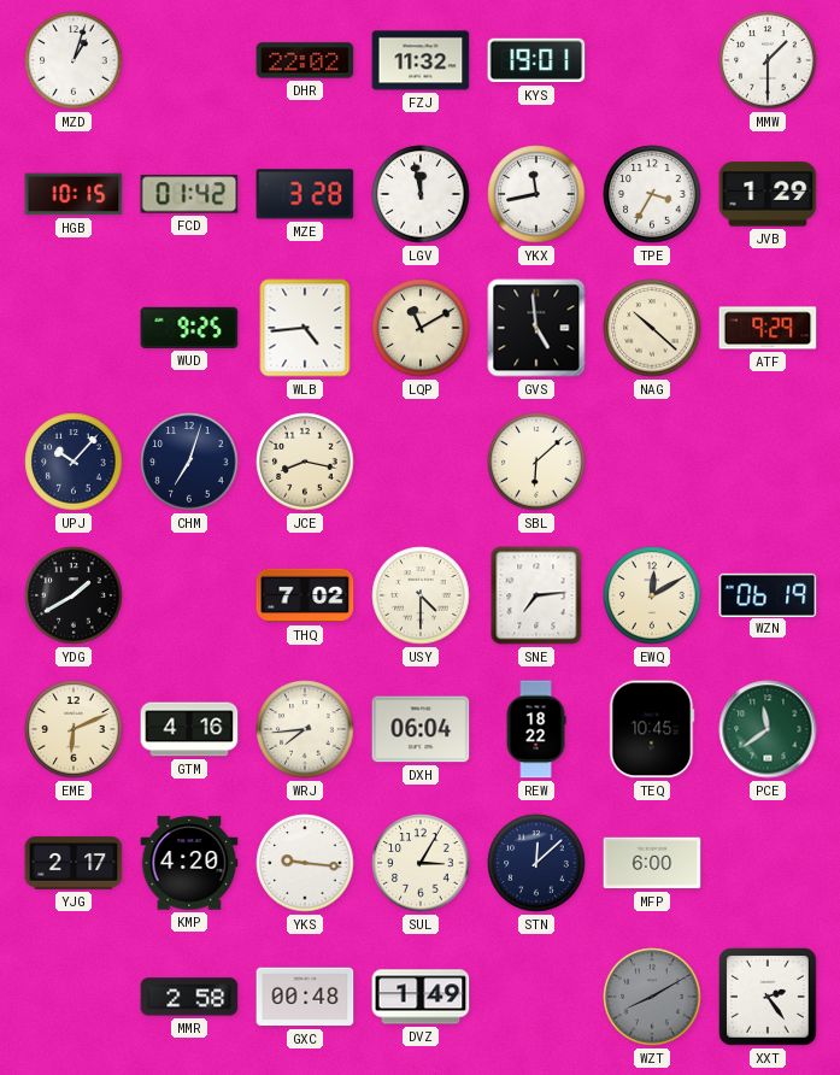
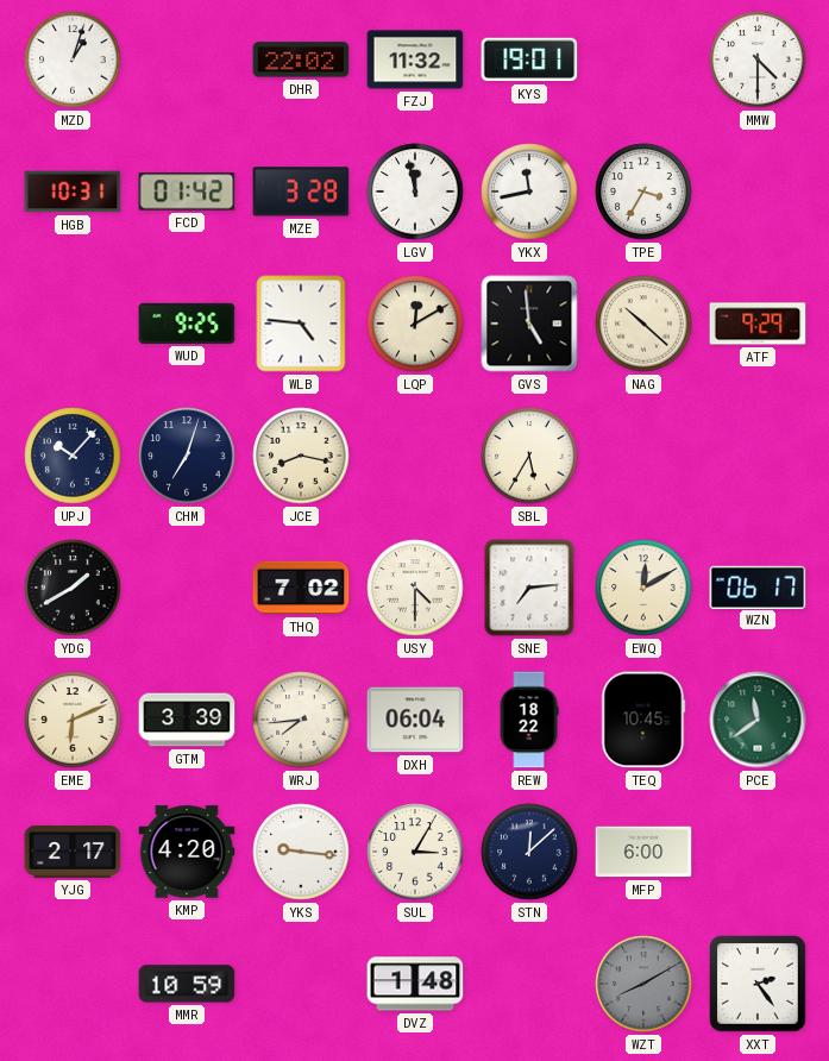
MMW: 1:30 -> 4:30 (758, 59)
HGB: 10:15 -> 10:31 (73, 192)
JVB: 1:29 -> none (768, 194)
WLB: 4:44 -> 4:46 (301, 324)
LQP: 11:10 -> 12:10 (415, 324)
SBL: 6:08 -> 5:35 (529, 456)
WZN: 06:19 -> 06:17 (758, 586)
GTM: 4:16 -> 3:39 (187, 720)
MMR: 2:58 -> 10:59 (187, 984)
GXC: 00:48 -> none (305, 997)
DVZ: 1:49 -> 1:48 (415, 984)
